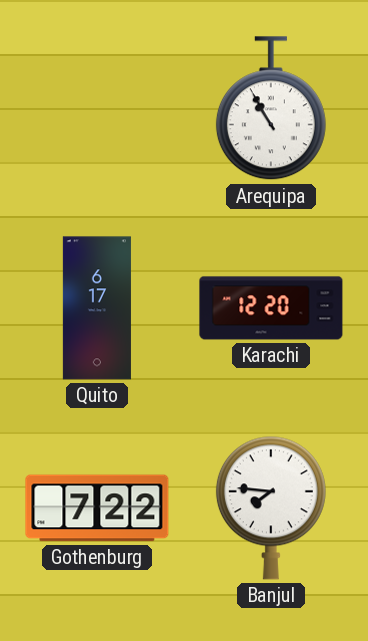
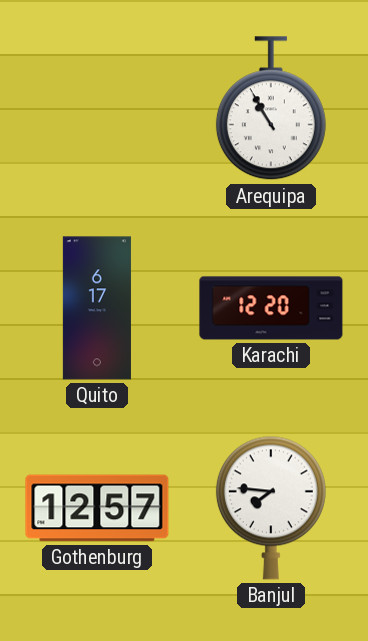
Gothenburg: 7:22 -> 12:57 (97, 508)
